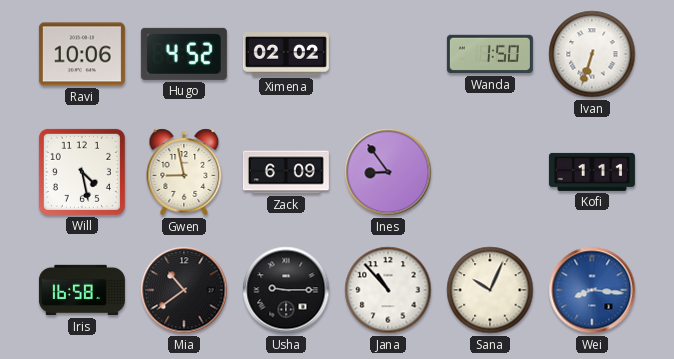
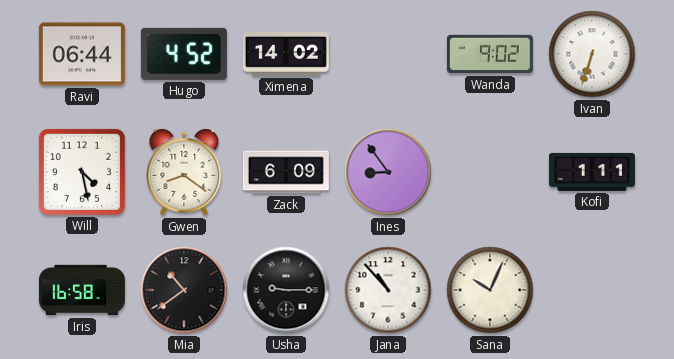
Ravi: 10:06 -> 06:44 (82, 54)
Ximena: 02:02 -> 14:02 (286, 55)
Wanda: 1:50 -> 9:02 (490, 54)
Gwen: 8:58 -> 8:21 (184, 172)
Wei: 8:16 -> none (592, 290)
